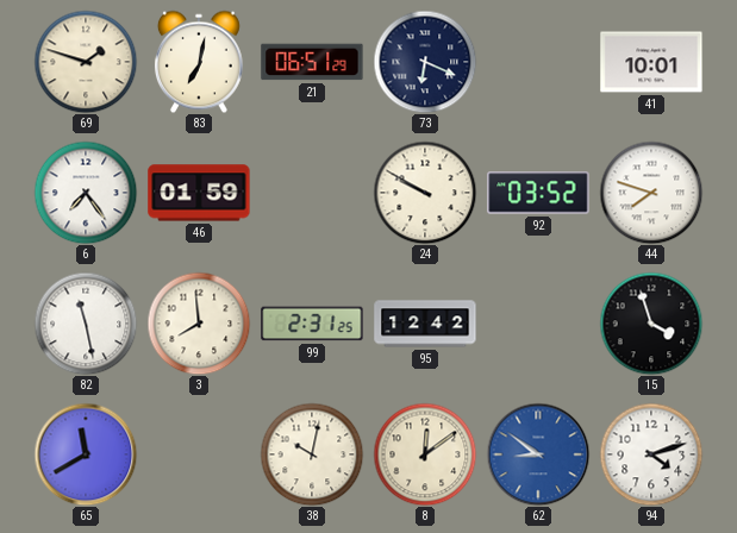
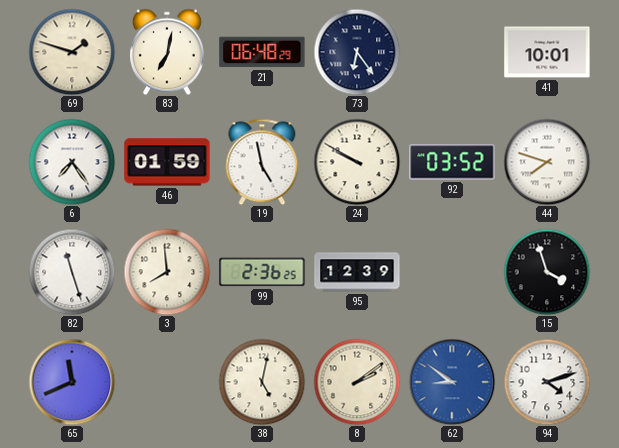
21: 06:51 -> 06:48 (262, 52)
73: 6:19 -> 6:24 (357, 52)
19: none -> 4:58 (262, 162)
82: 11:28 -> 11:27 (72, 272)
99: 2:31 -> 2:36 (262, 272)
95: 12:42 -> 12:39 (357, 272)
65: 11:40 -> 11:41 (72, 382)
38: 10:02 -> 5:02 (262, 382)
8: 12:09 -> 2:09 (357, 382)
